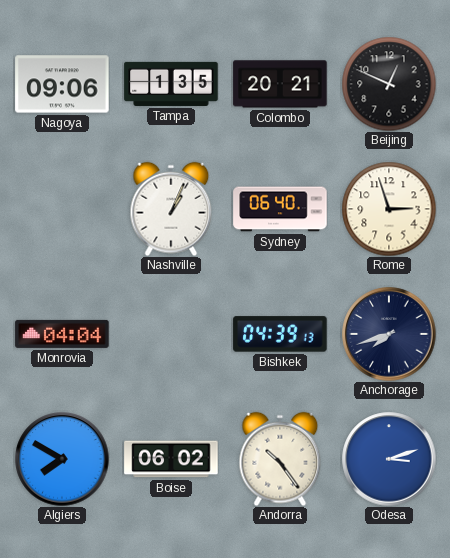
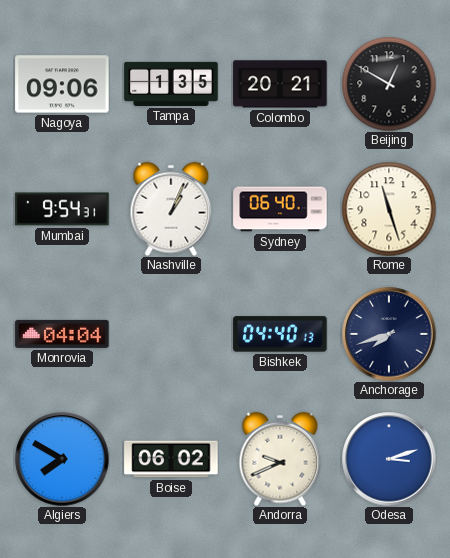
Beijing: 12:49 -> 12:50 (389, 84)
Mumbai: none -> 9:54 (62, 209)
Rome: 2:57 -> 11:27 (389, 209)
Bishkek: 04:39 -> 04:40 (280, 334)
Andorra: 10:24 -> 9:41 (280, 459)
